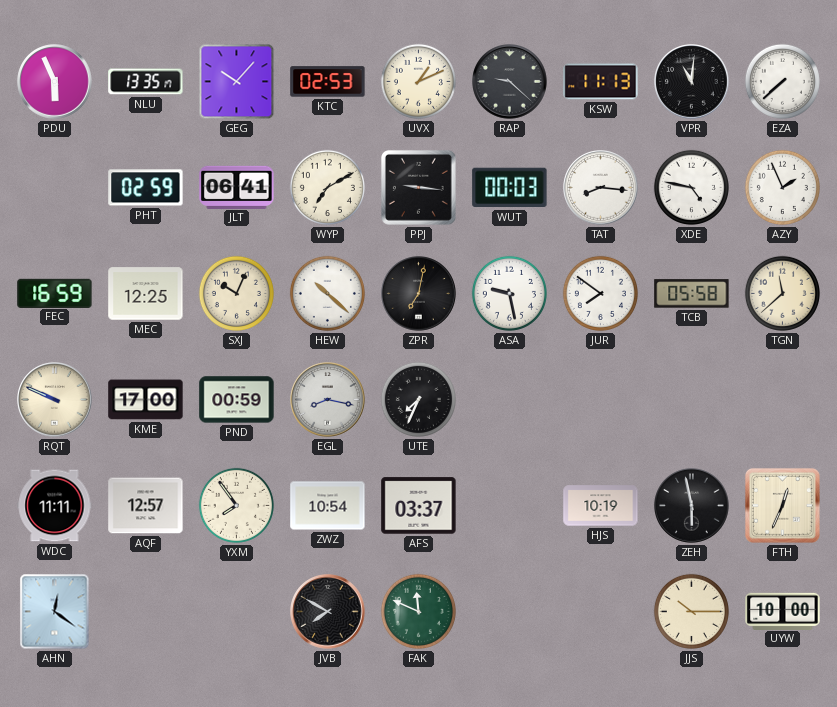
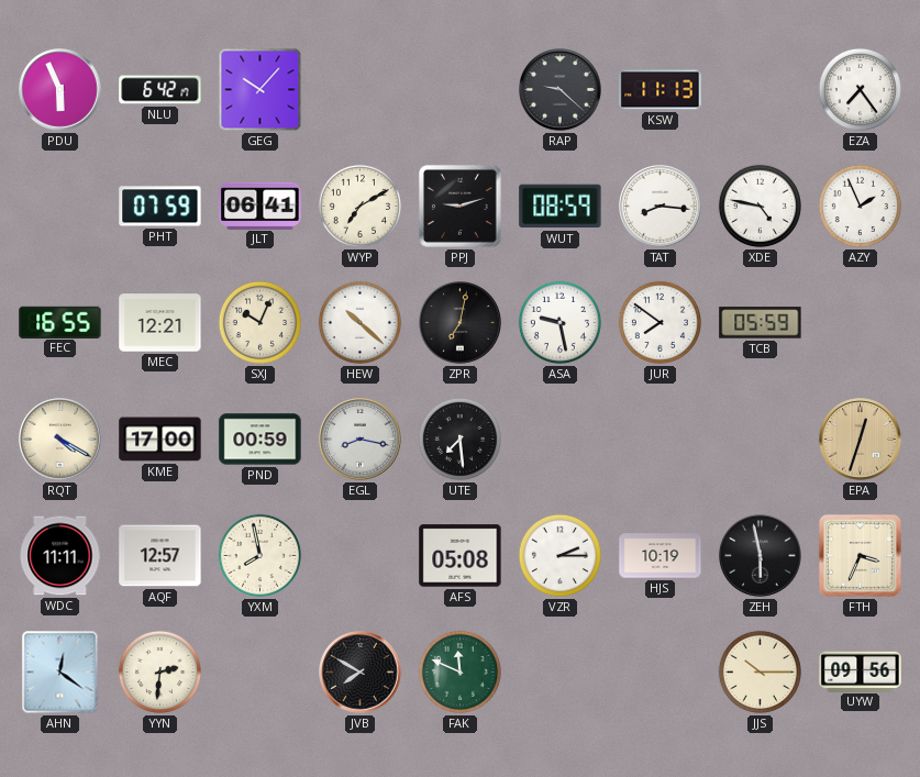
NLU: 13:35 -> 6:42 (160, 90)
KTC: 02:53 -> none (328, 82)
UVX: 1:11 -> none (418, 81)
VPR: 11:01 -> none (692, 82)
EZA: 7:38 -> 7:24 (860, 89)
PHT: 02:59 -> 07:59 (160, 207)
PPJ: 9:16 -> 9:12 (459, 206)
WUT: 00:03 -> 08:59 (561, 207)
FEC: 16:59 -> 16:55 (60, 322)
MEC: 12:25 -> 12:21 (160, 323)
TCB: 05:58 -> 05:59 (761, 323)
TGN: 11:38 -> none (782, 293)
RQT: 9:49 -> 4:20 (60, 440)
UTE: 7:34 -> 7:29 (459, 439)
EPA: none -> 12:33 (861, 440)
YXM: 7:54 -> 7:58 (259, 555)
ZWZ: 10:54 -> none (328, 506)
AFS: 03:37 -> 05:08 (461, 556)
VZR: none -> 2:15 (559, 555)
FTH: 12:34 -> 3:34 (860, 555)
YYN: none -> 2:31 (159, 671)
UYW: 10:00 -> 09:56 (861, 671)
